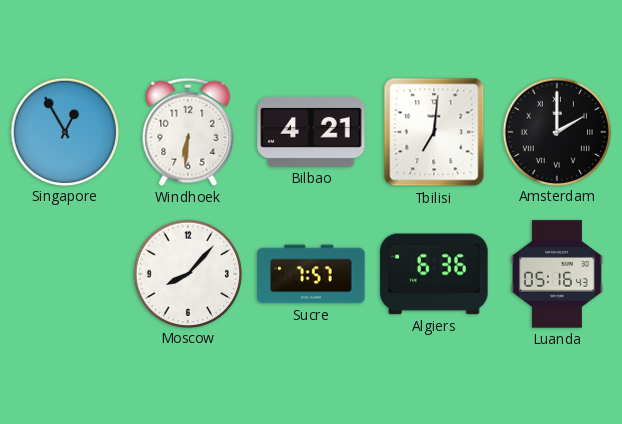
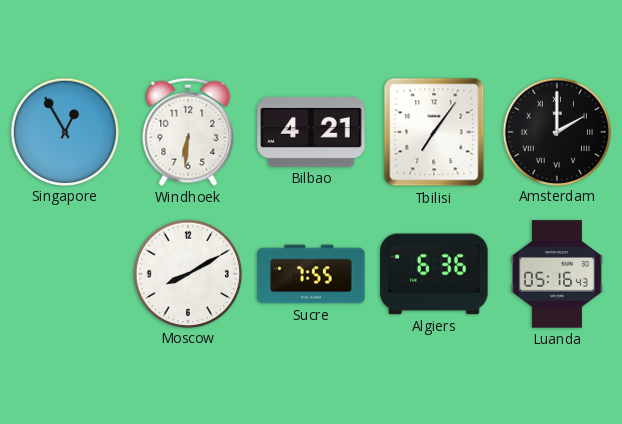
Tbilisi: 7:01 -> 7:06 (434, 132)
Moscow: 8:07 -> 8:10 (187, 273)
Sucre: 7:57 -> 7:55 (311, 274)
